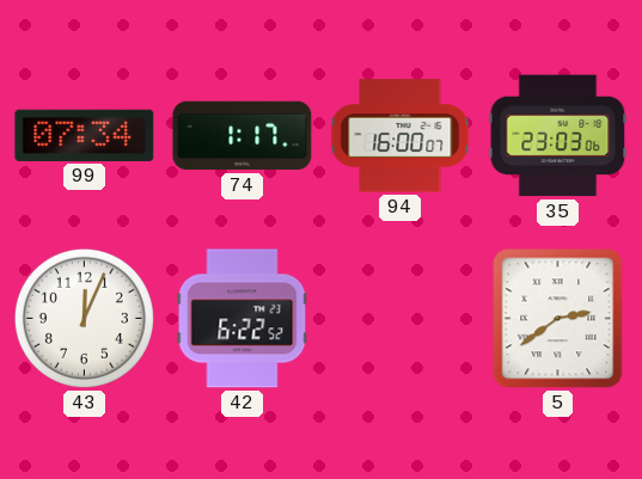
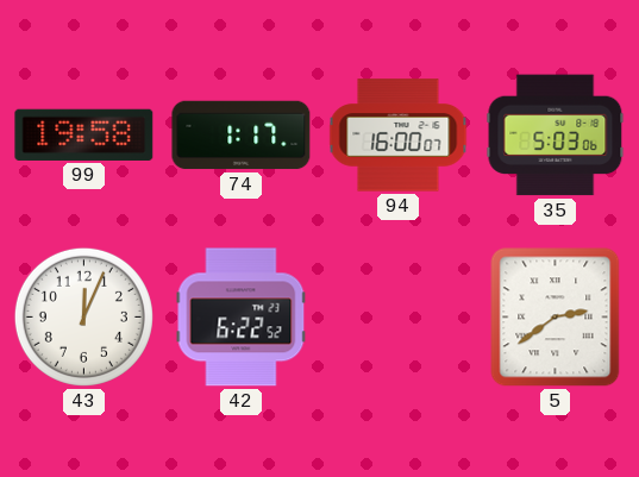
99: 07:34 -> 19:58 (84, 134)
35: 23:03 -> 5:03 (556, 136)
